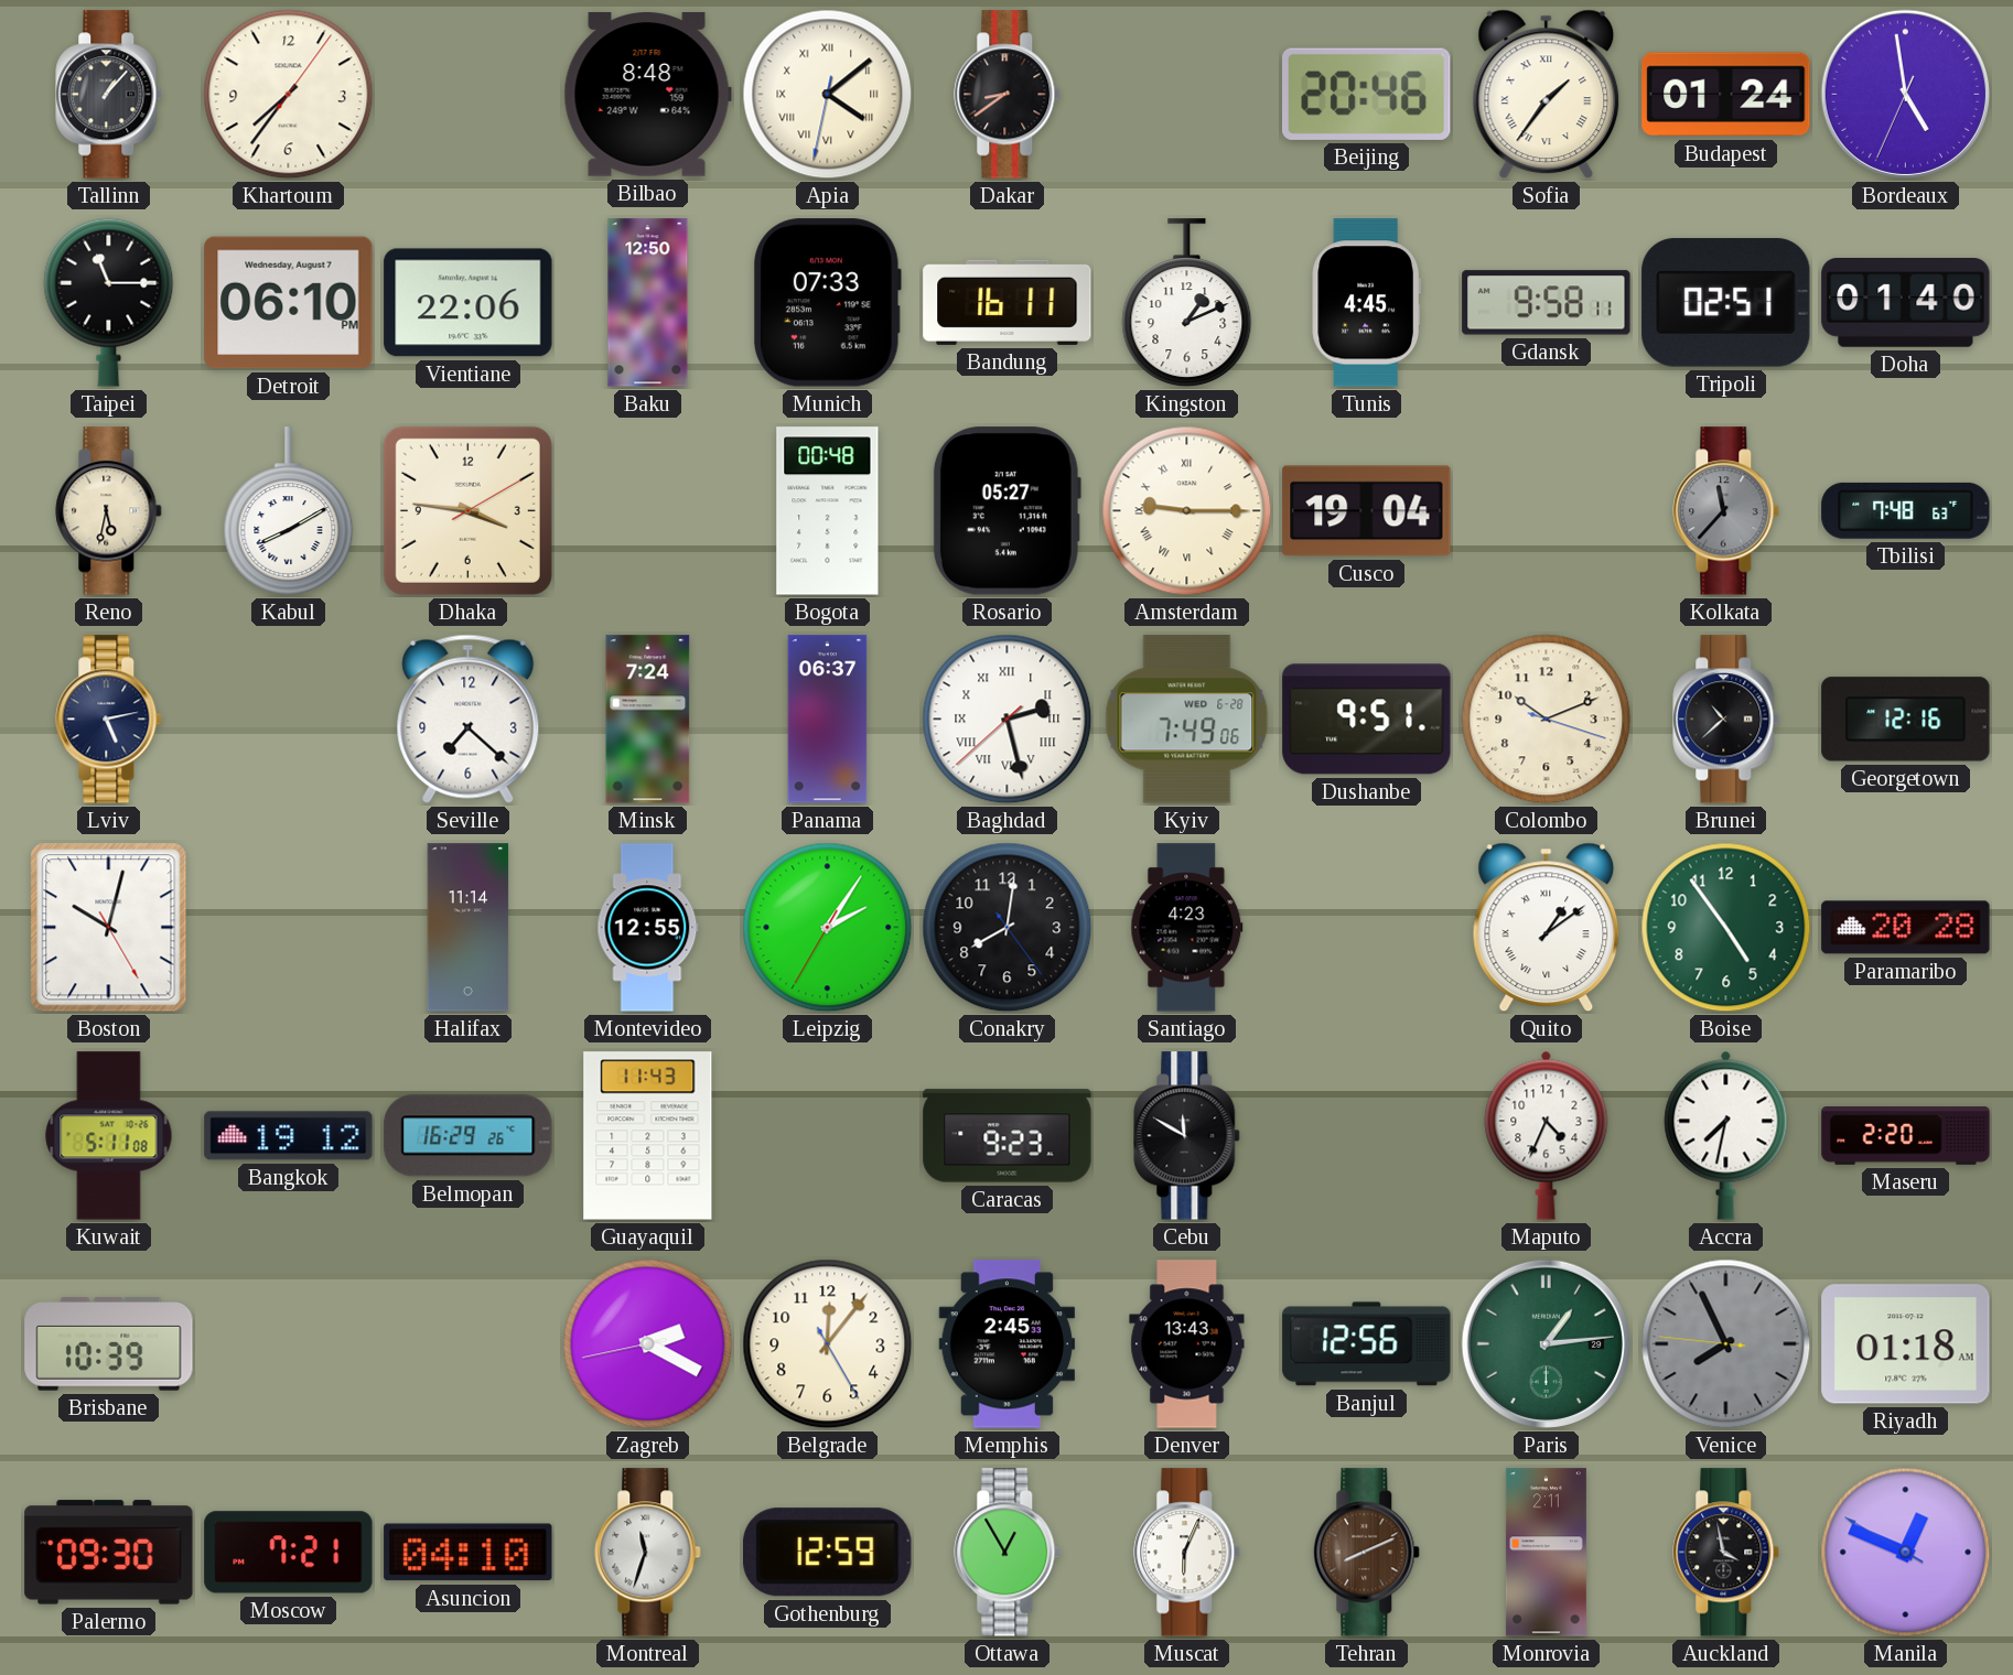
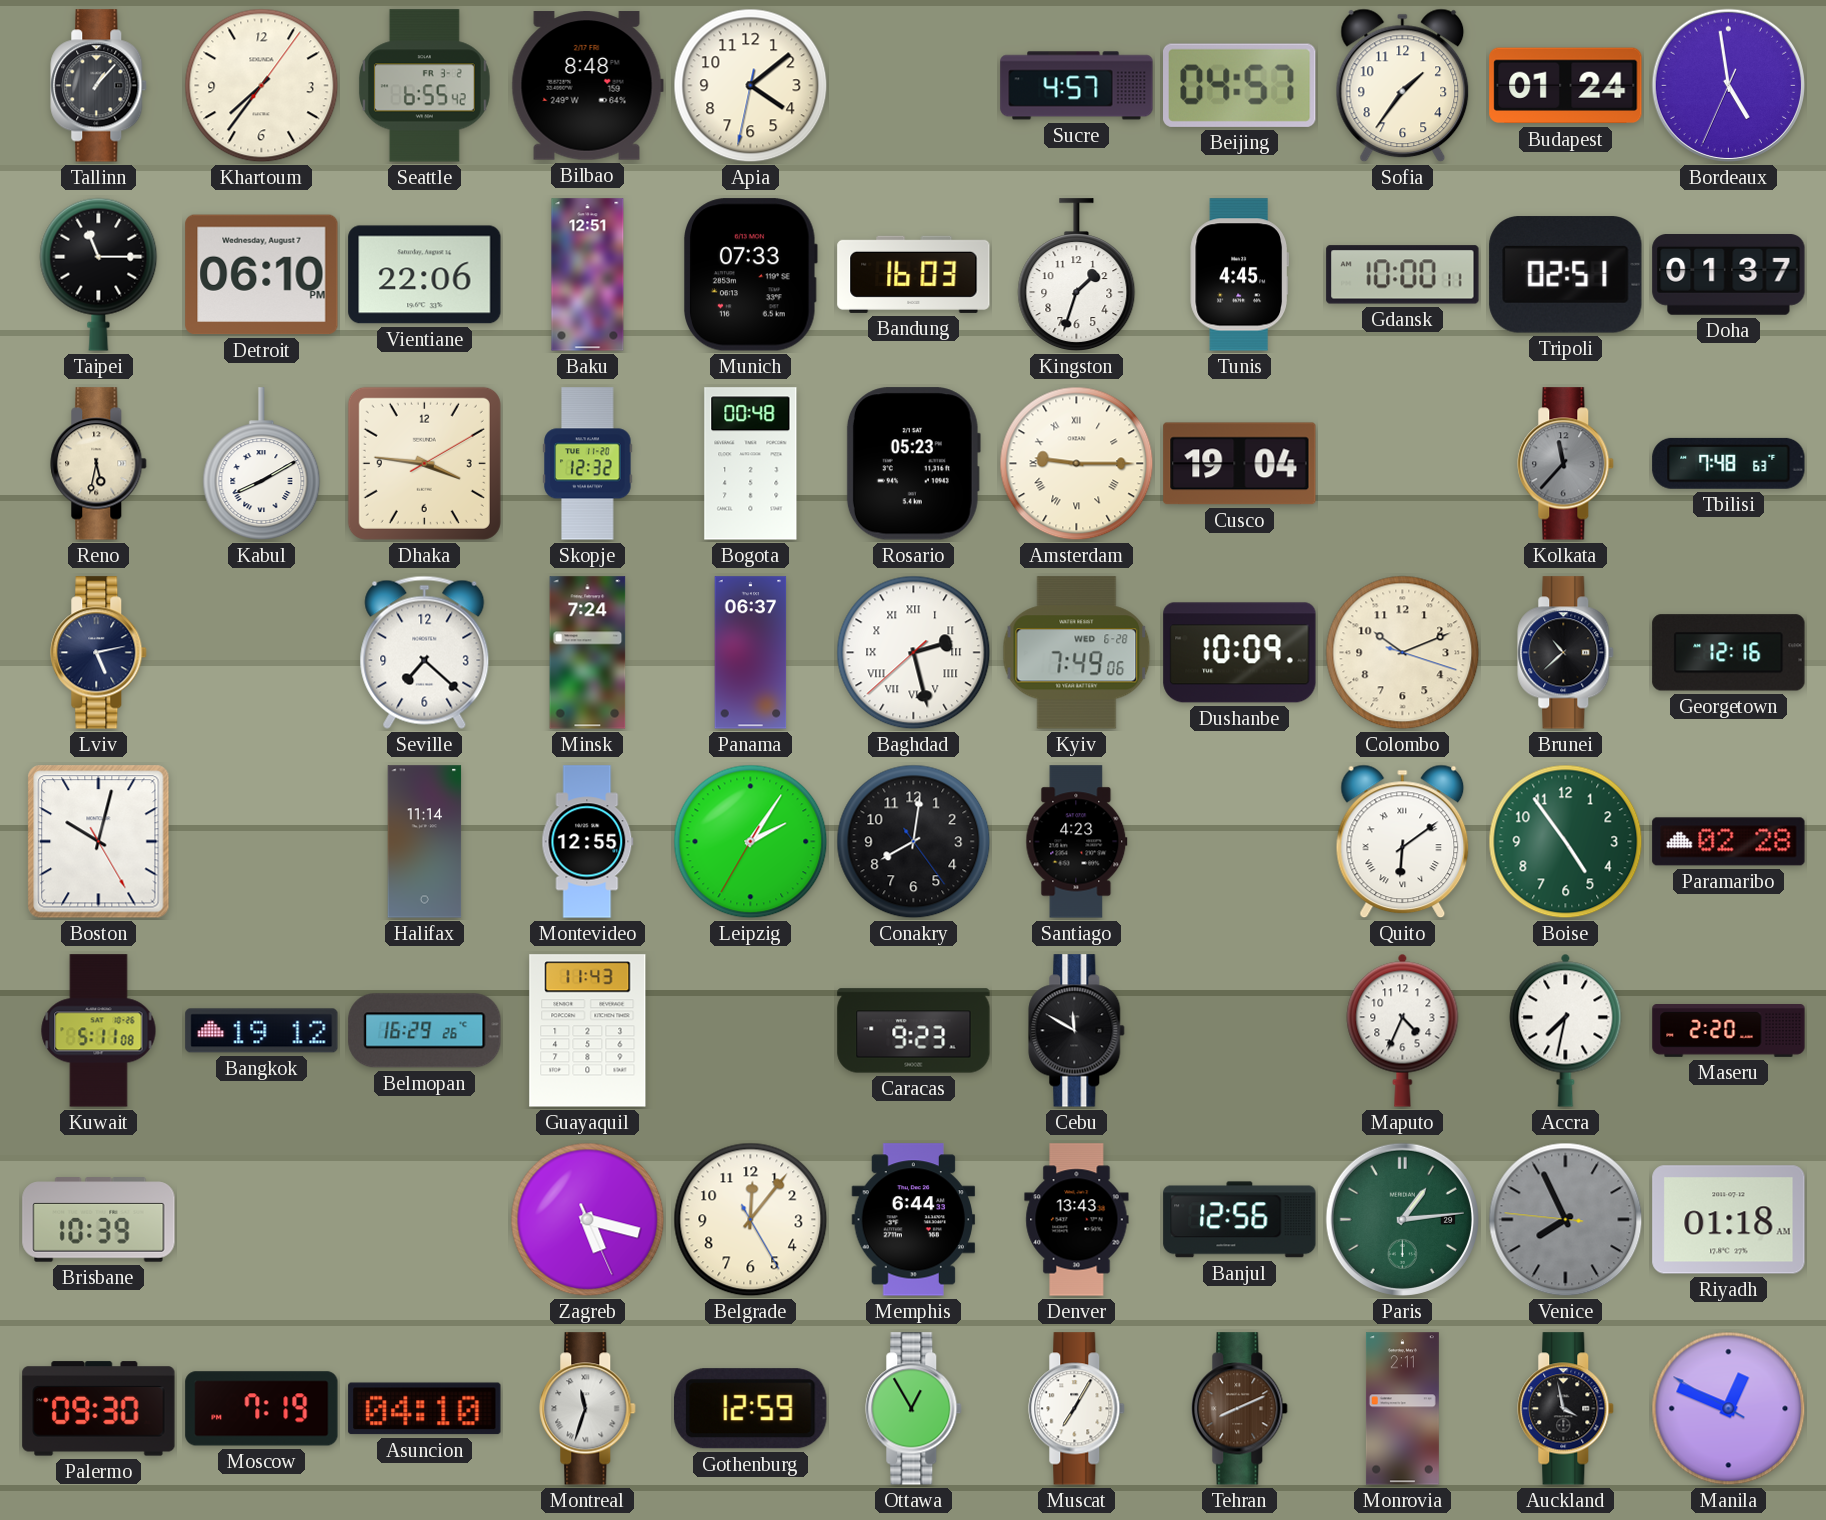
Seattle: none -> 6:55 (424, 86)
Apia numerals: Roman -> Arabic (751, 86)
Dakar: 8:39 -> none (1008, 95)
Sucre: none -> 4:57 (1077, 86)
Beijing: 20:46 -> 04:57 (1240, 85)
Sofia numerals: Roman -> Arabic (1403, 86)
Baku: 12:50 -> 12:51 (588, 275)
Bandung: 16:11 -> 16:03 (914, 274)
Kingston: 1:11 -> 1:33 (1077, 275)
Gdansk: 9:58 -> 10:00 (1403, 275)
Doha: 01:40 -> 01:37 (1729, 275)
Skopje: none -> 12:32 (588, 464)
Rosario: 05:27 -> 05:23 (913, 464)
Dushanbe: 9:51 -> 10:09 (1240, 653)
Quito: 1:09 -> 6:09 (1403, 842)
Paramaribo: 20:28 -> 02:28 (1729, 842)
Zagreb: 2:19 -> 5:17 (588, 1220)
Memphis: 2:45 -> 6:44 (914, 1220)
Moscow: 7:21 -> 7:19 (262, 1409)
Muscat: 6:04 -> 7:05 (1077, 1409)
